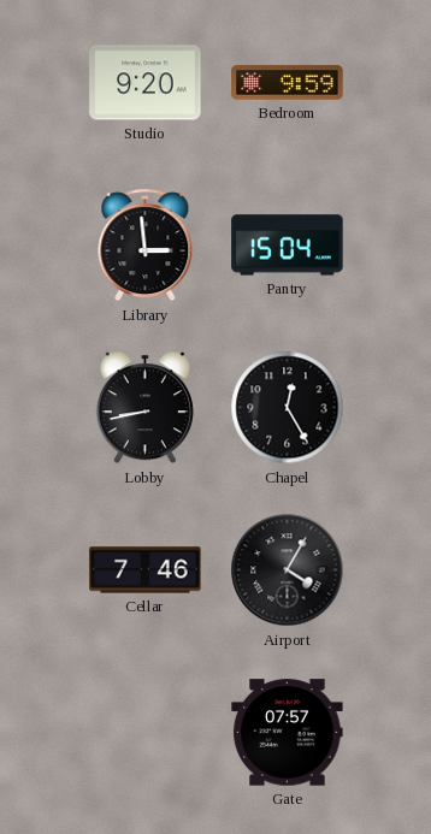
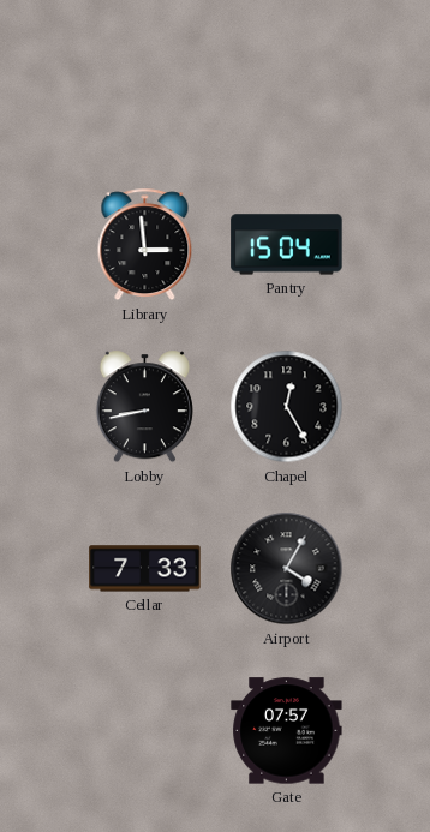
Studio: 9:20 -> none (146, 83)
Bedroom: 9:59 -> none (288, 83)
Cellar: 7:46 -> 7:33 (145, 569)
